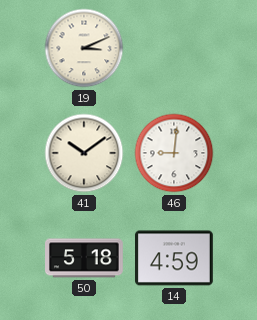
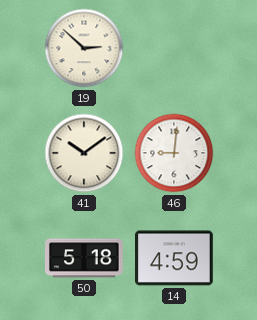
19: 3:11 -> 2:52 (84, 48)
